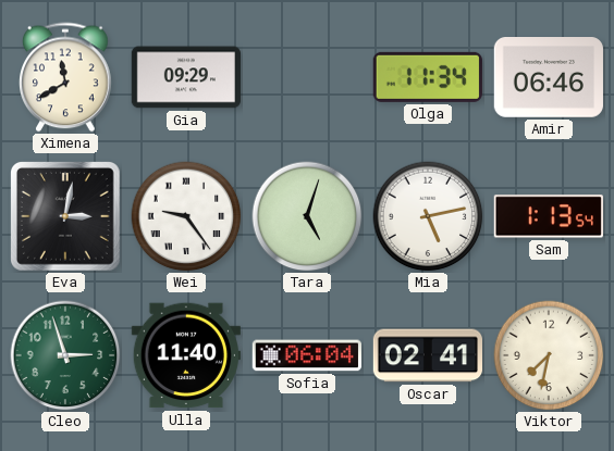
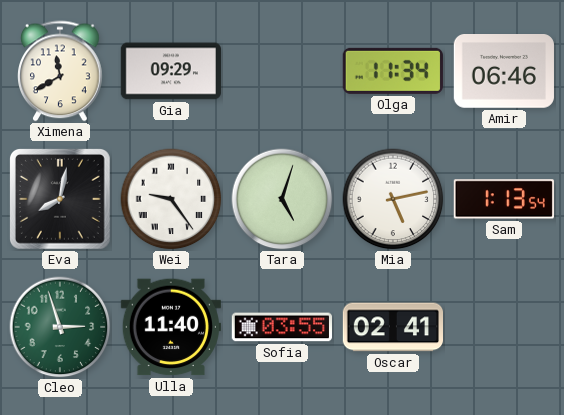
Eva: 3:02 -> 8:02 (60, 199)
Sofia: 06:04 -> 03:55 (282, 327)
Viktor: 7:32 -> none (549, 355)
